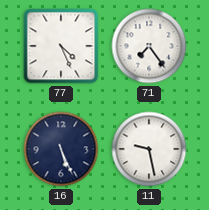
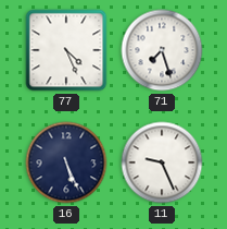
71: 7:24 -> 7:27 (162, 50)
11: 9:28 -> 9:26 (162, 162)
